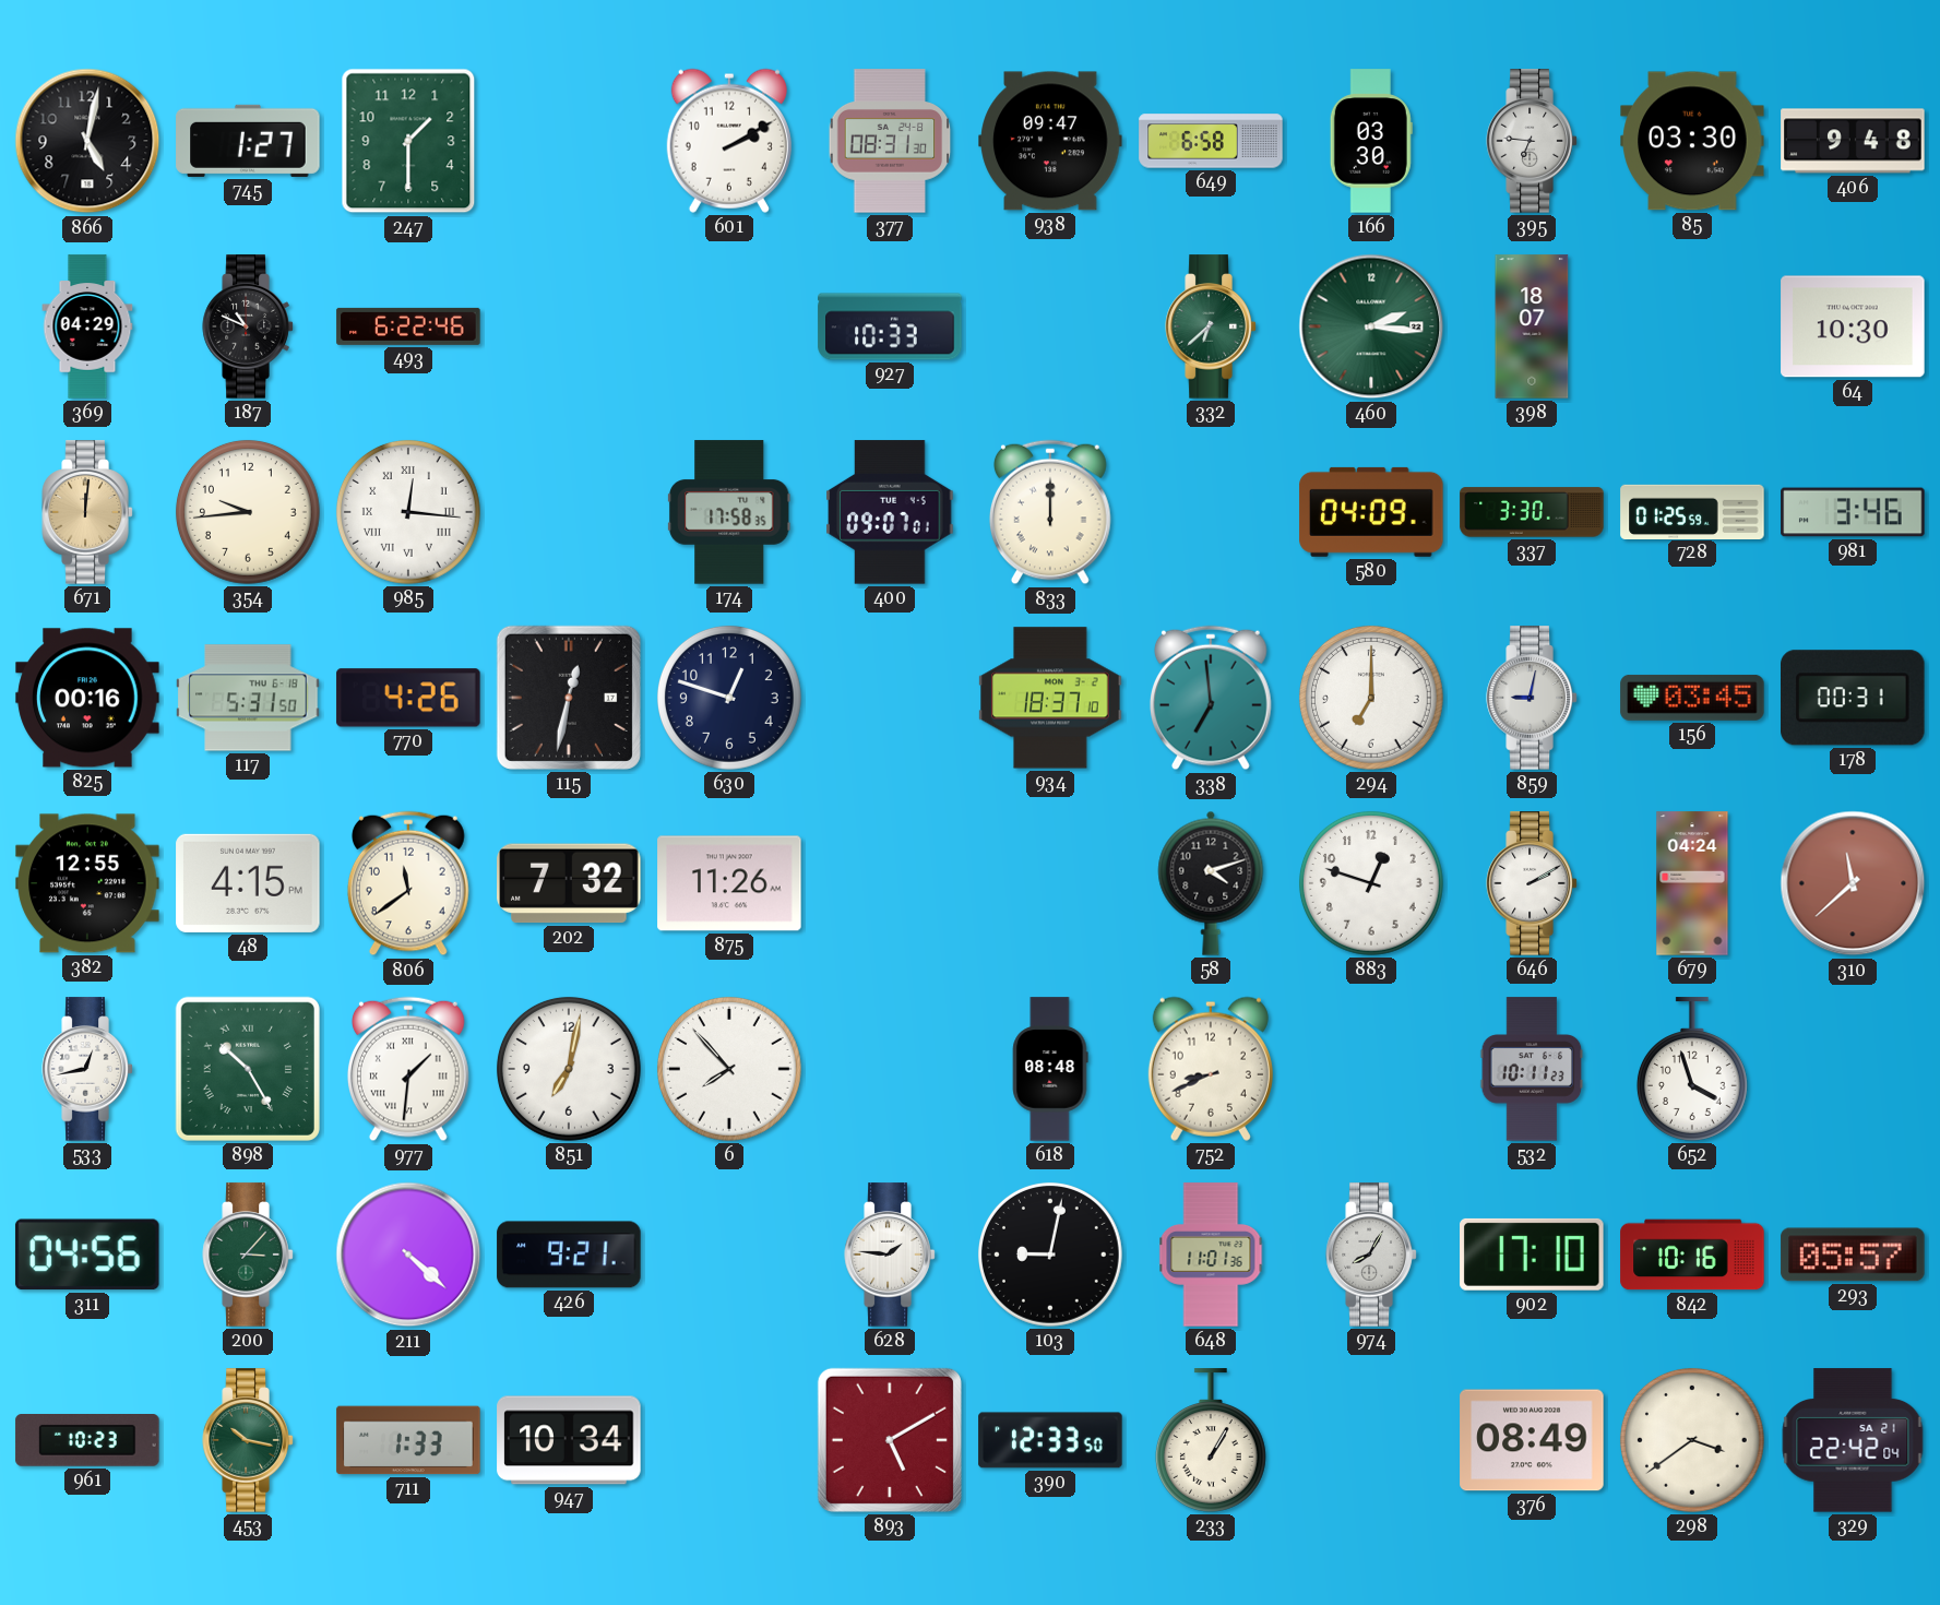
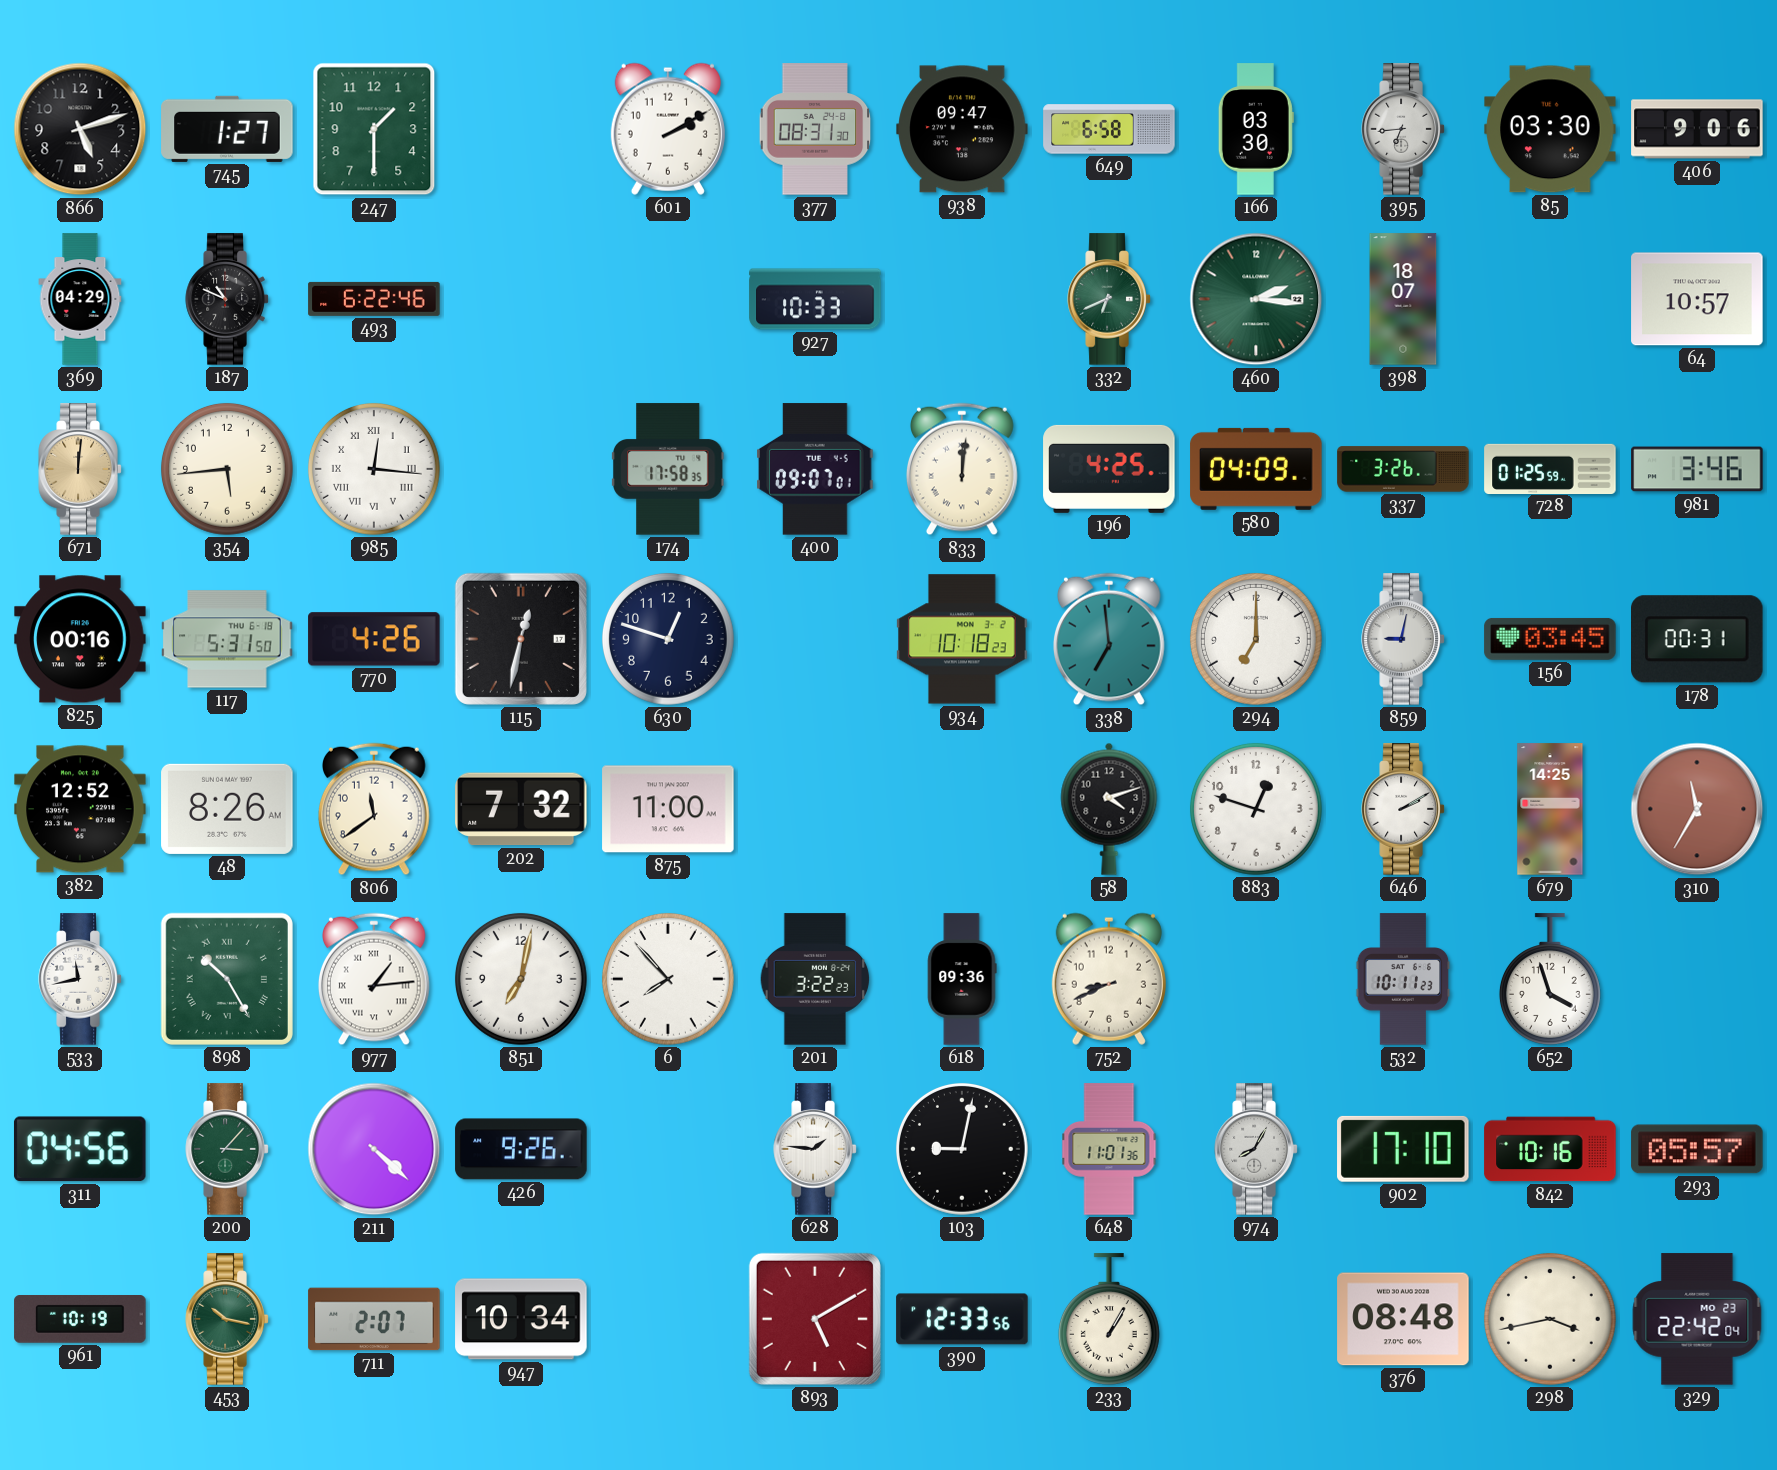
866: 5:02 -> 5:12 (80, 129)
395: 6:46 -> 6:44 (1403, 129)
406: 9:48 -> 9:06 (1697, 129)
332: 6:38 -> 6:41 (1109, 299)
64: 10:30 -> 10:57 (1697, 299)
354: 9:44 -> 5:44 (227, 469)
833: 12:00 -> 12:01 (962, 469)
196: none -> 4:25 (1109, 469)
337: 3:30 -> 3:26 (1403, 469)
934: 18:37 -> 10:18 (962, 639)
382: 12:55 -> 12:52 (80, 809)
48: 4:15 -> 8:26 (227, 809)
875: 11:26 -> 11:00 (668, 809)
679: 04:24 -> 14:25 (1550, 809)
310: 11:38 -> 11:35 (1697, 809)
533: 12:43 -> 11:43 (80, 979)
977: 1:31 -> 1:14 (374, 979)
201: none -> 3:22 (815, 979)
618: 08:48 -> 09:36 (962, 979)
426: 9:21 -> 9:26 (521, 1149)
961: 10:23 -> 10:19 (80, 1320)
711: 1:33 -> 2:07 (374, 1319)
390: 12:33:50 -> 12:33:56 (962, 1319)
376: 08:49 -> 08:48 (1403, 1319)
298: 3:39 -> 3:43 (1550, 1319)
329 date: SA 21 -> MO 23 (1697, 1319)
